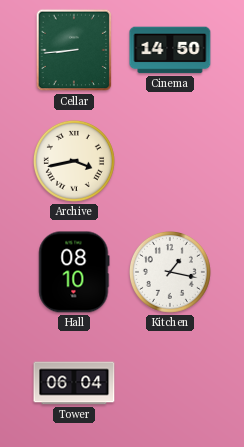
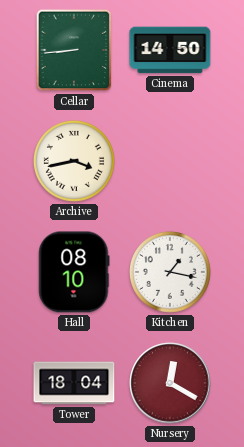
Tower: 06:04 -> 18:04 (74, 383)
Nursery: none -> 12:20 (170, 383)
